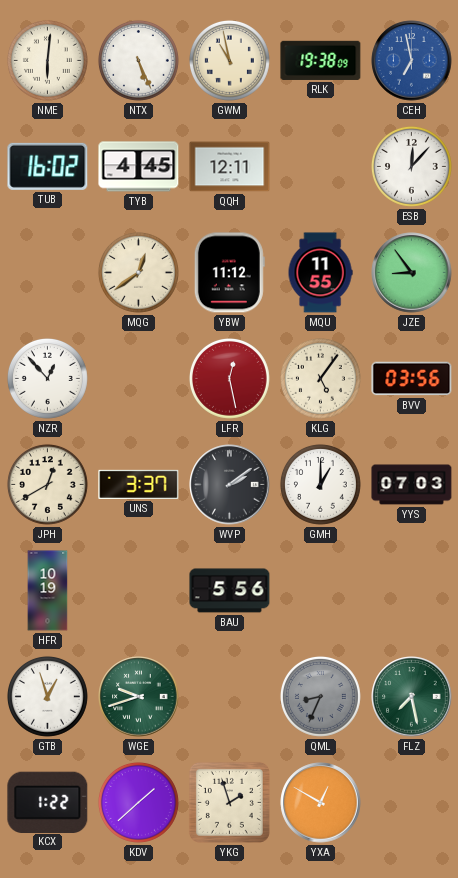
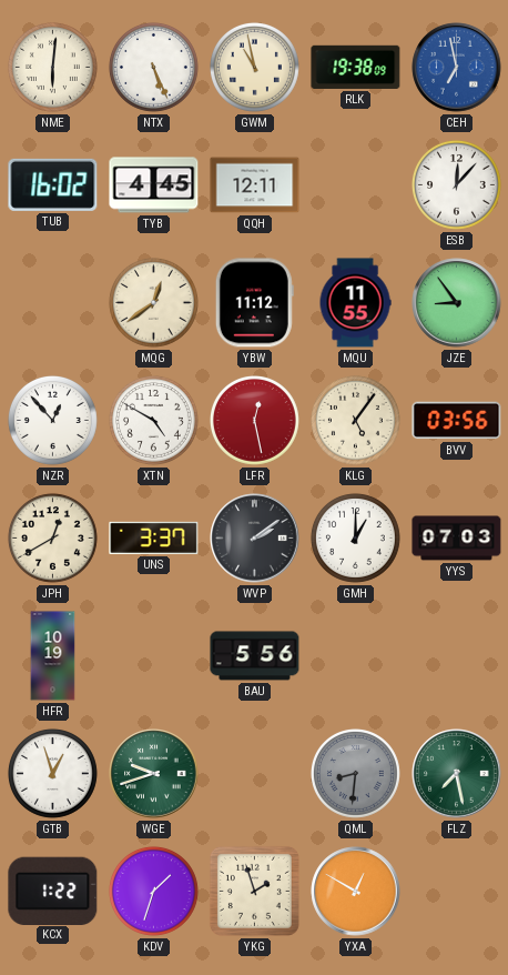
XTN: none -> 4:50 (153, 420)
QML: 8:34 -> 8:31 (355, 773)
KDV: 1:38 -> 1:33 (153, 891)
